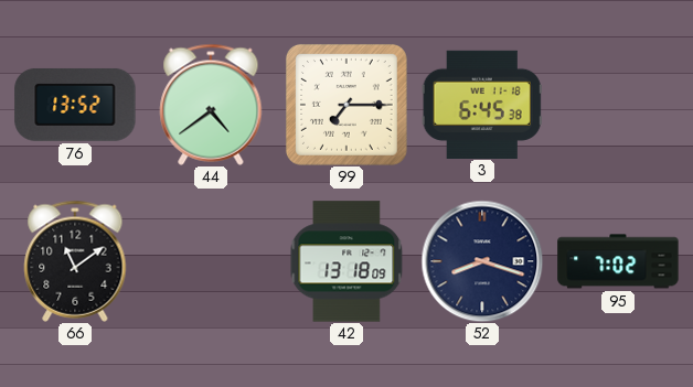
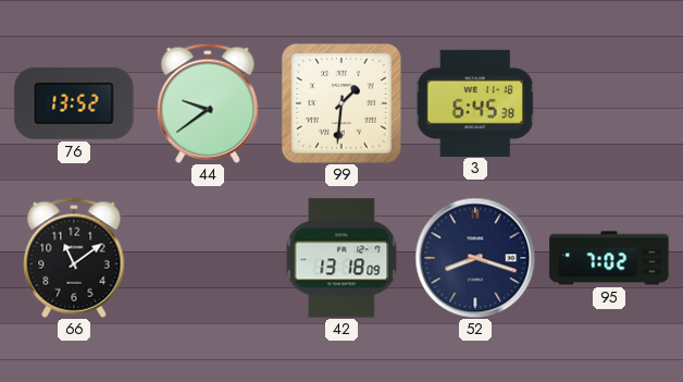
44: 4:39 -> 9:39 (208, 103)
99: 7:15 -> 1:31 (341, 103)
